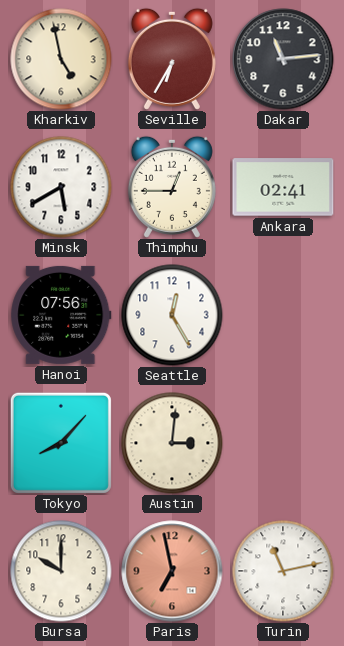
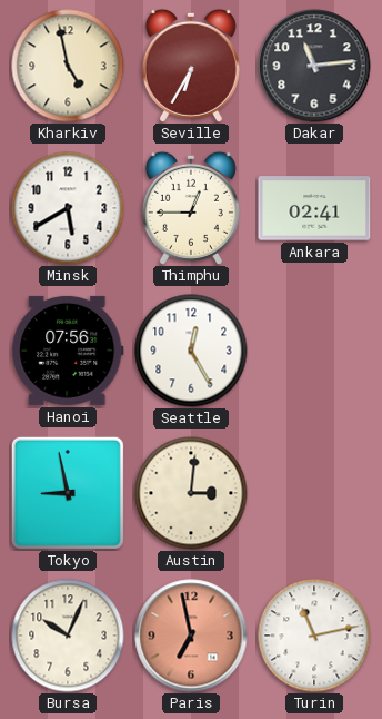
Tokyo: 8:07 -> 8:58 (68, 493)
Bursa: 10:00 -> 10:04 (68, 636)
